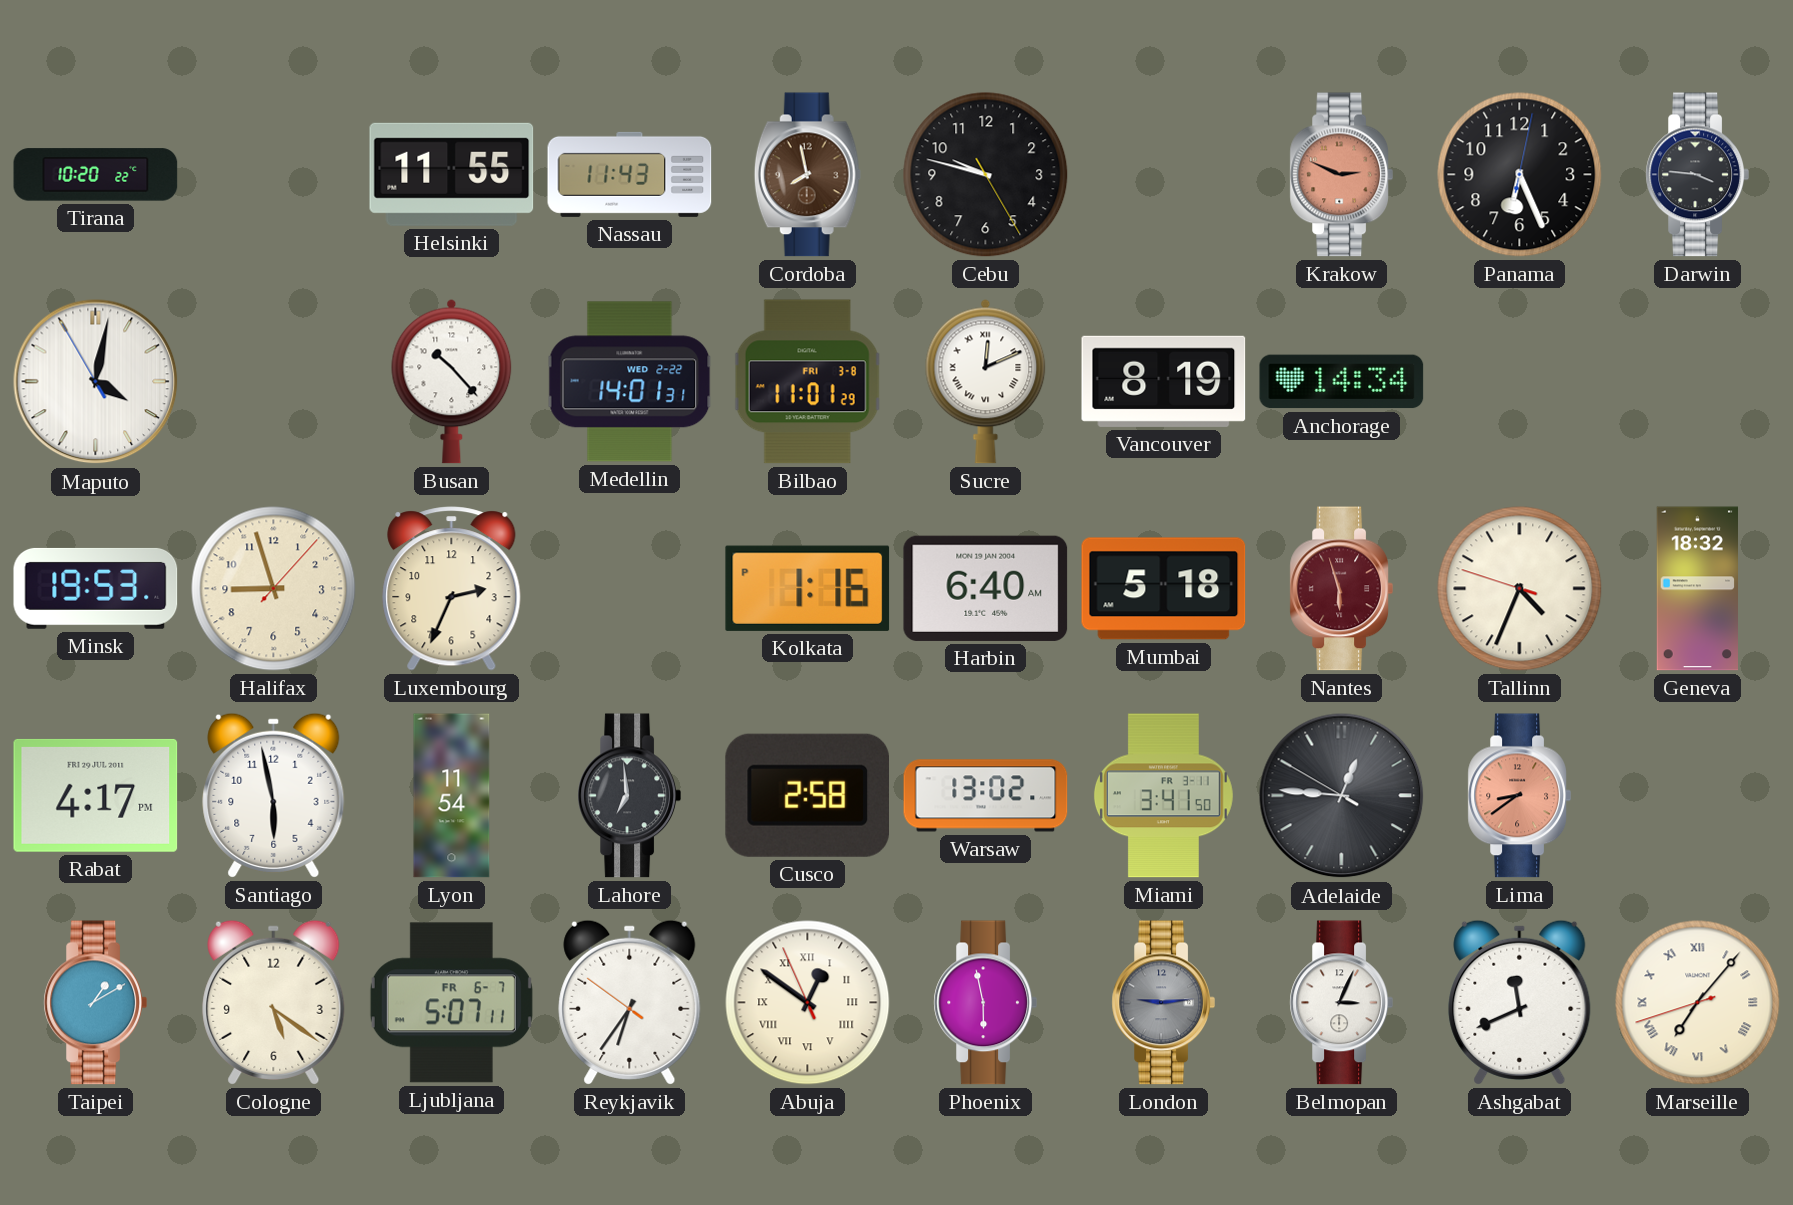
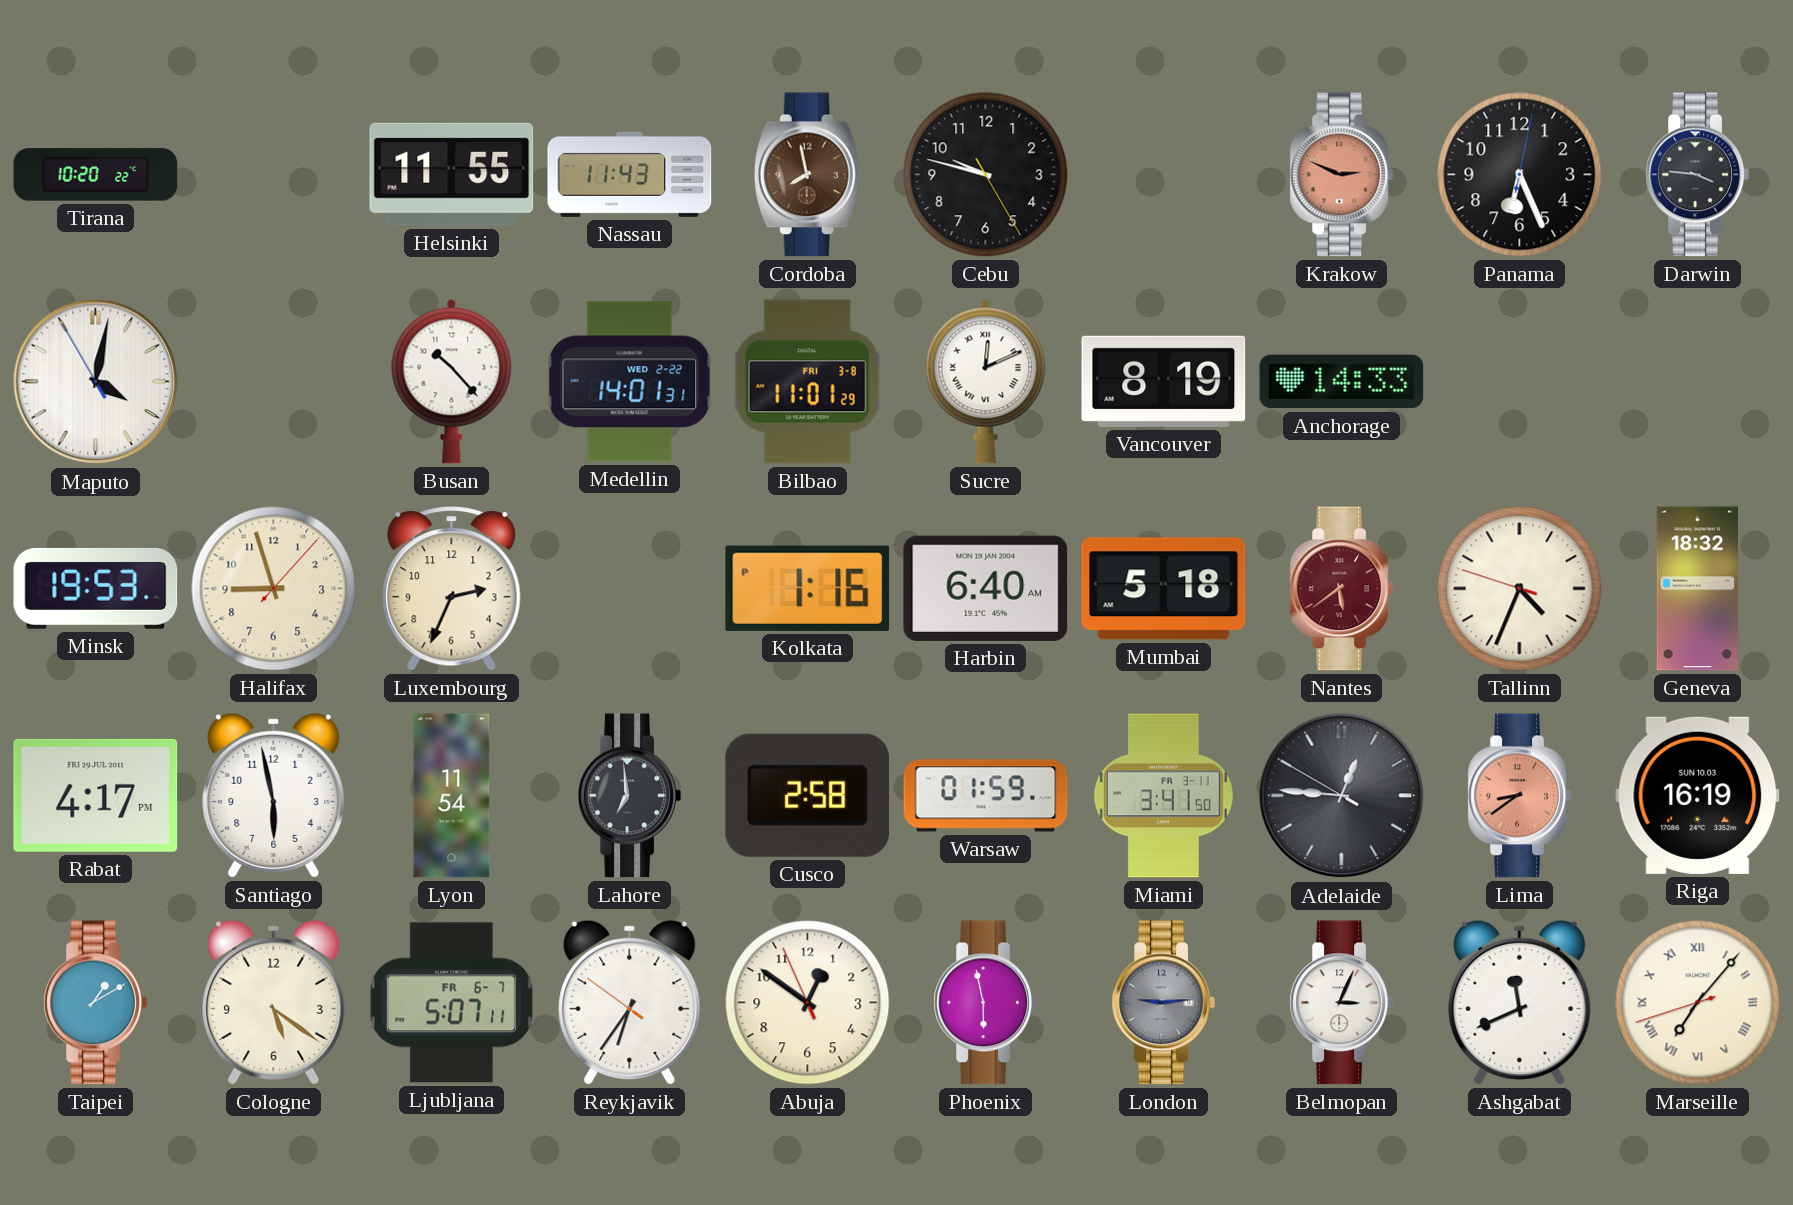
Anchorage: 14:34 -> 14:33 (1342, 382)
Nantes: 5:57 -> 5:39 (1341, 589)
Warsaw: 13:02 -> 01:59 (986, 796)
Riga: none -> 16:19 (1698, 795)
Abuja numerals: Roman -> Arabic (808, 1003)
